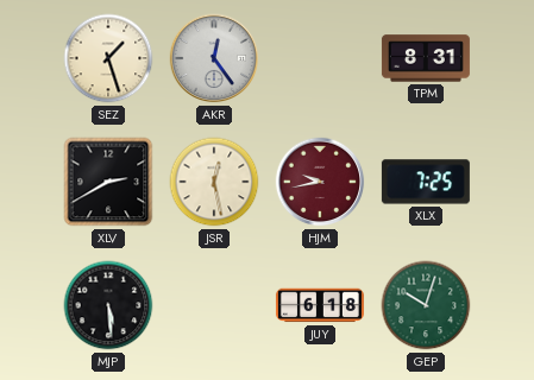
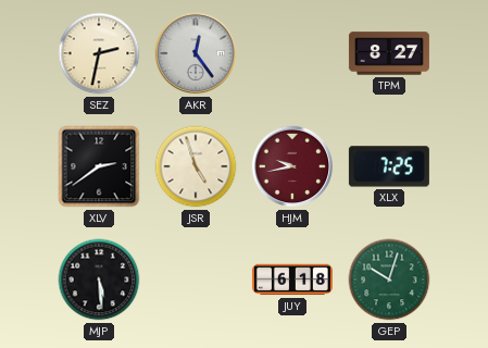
SEZ: 1:27 -> 2:32 (99, 53)
TPM: 8:31 -> 8:27 (389, 53)
XLV: 2:40 -> 2:39 (99, 166)
JSR: 12:28 -> 4:57 (196, 166)
